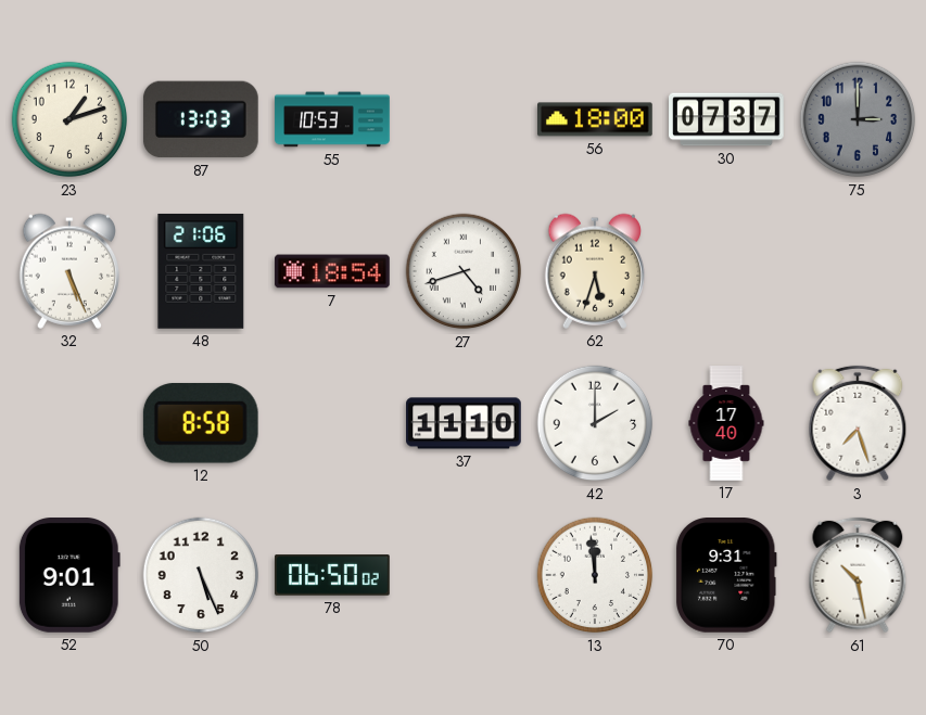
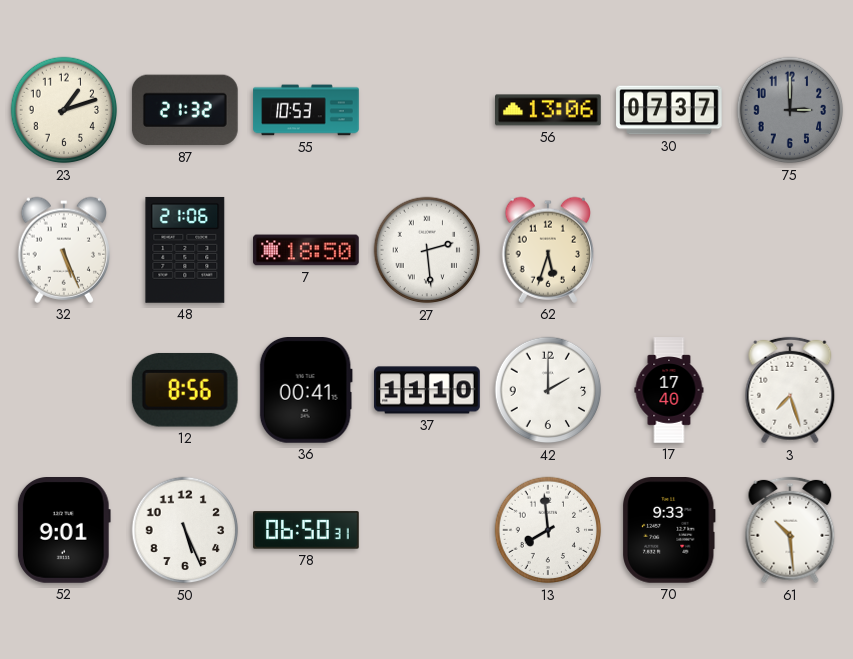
87: 13:03 -> 21:32 (185, 110)
56: 18:00 -> 13:06 (549, 110)
7: 18:54 -> 18:50 (306, 250)
27: 4:42 -> 2:29 (427, 250)
12: 8:58 -> 8:56 (185, 390)
36: none -> 00:41 (306, 391)
78: 06:50:02 -> 06:50:31 (306, 530)
13: 11:59 -> 7:59 (548, 530)
70: 9:31 -> 9:33 (669, 531)
61: 10:28 -> 10:29 (790, 530)
